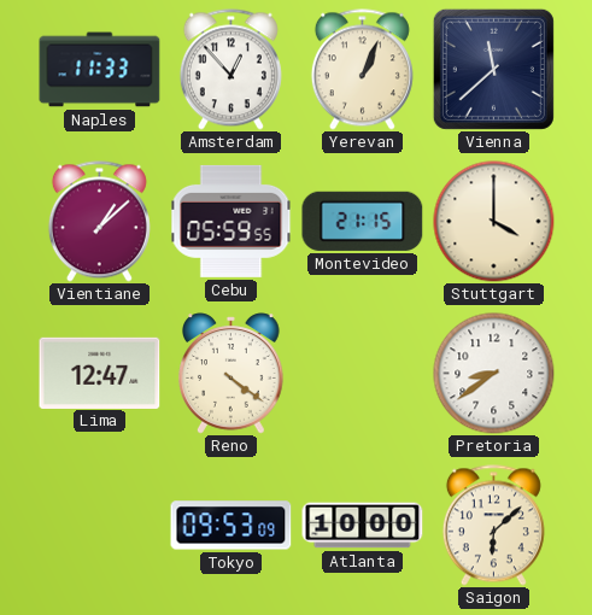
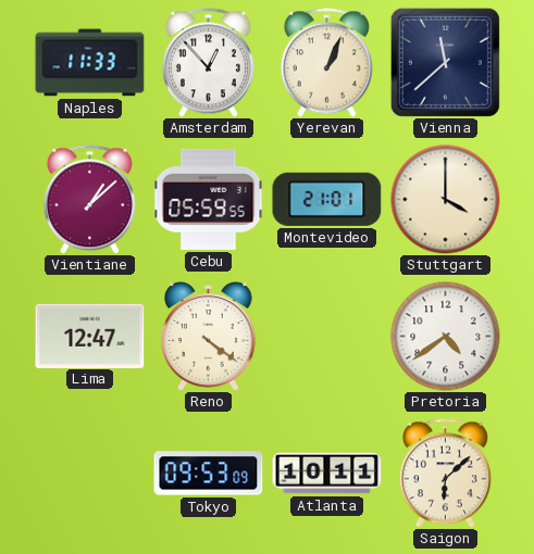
Montevideo: 21:15 -> 21:01 (327, 199)
Pretoria: 8:39 -> 4:39 (446, 337)
Atlanta: 10:00 -> 10:11 (327, 474)
